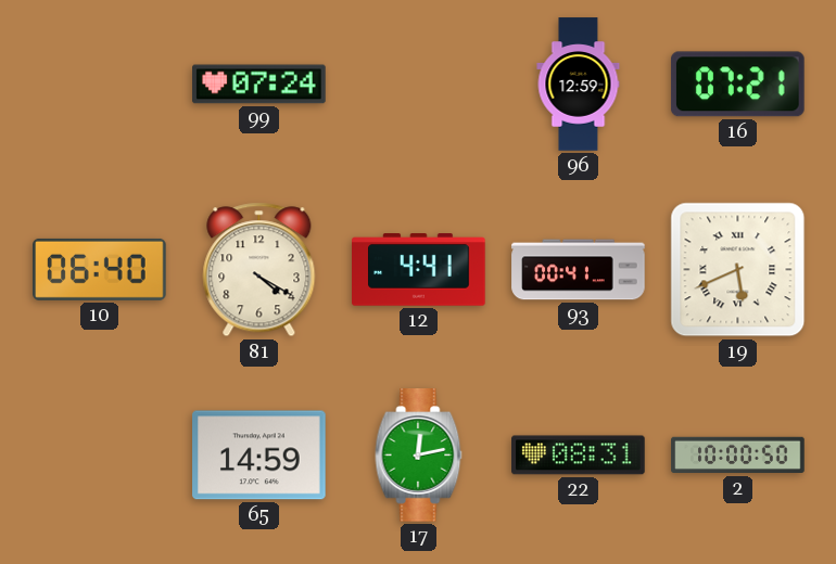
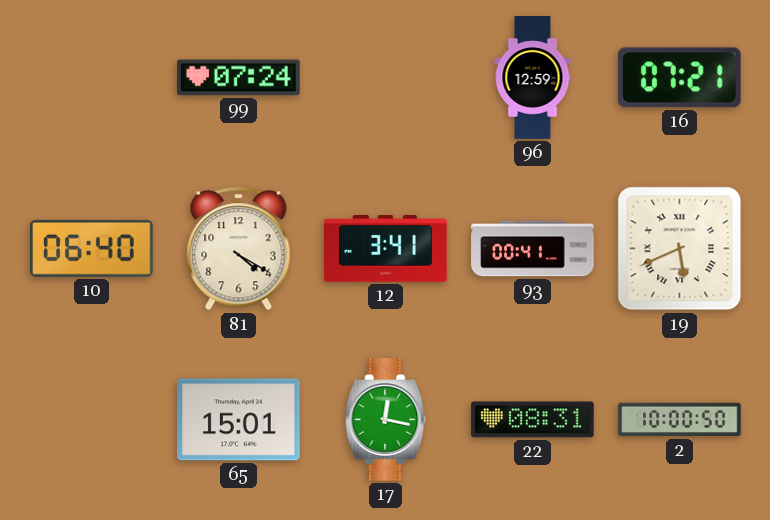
12: 4:41 -> 3:41 (386, 249)
65: 14:59 -> 15:01 (239, 420)
17: 12:13 -> 12:17 (386, 420)
